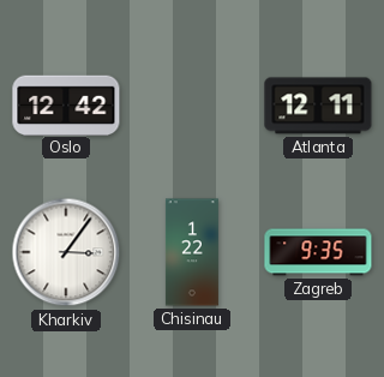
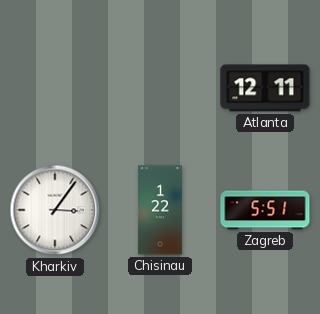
Oslo: 12:42 -> none (66, 104)
Zagreb: 9:35 -> 5:51 (265, 210)
